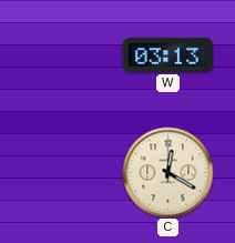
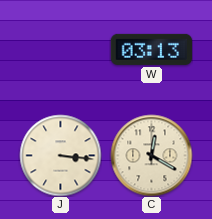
J: none -> 3:16 (60, 155)
